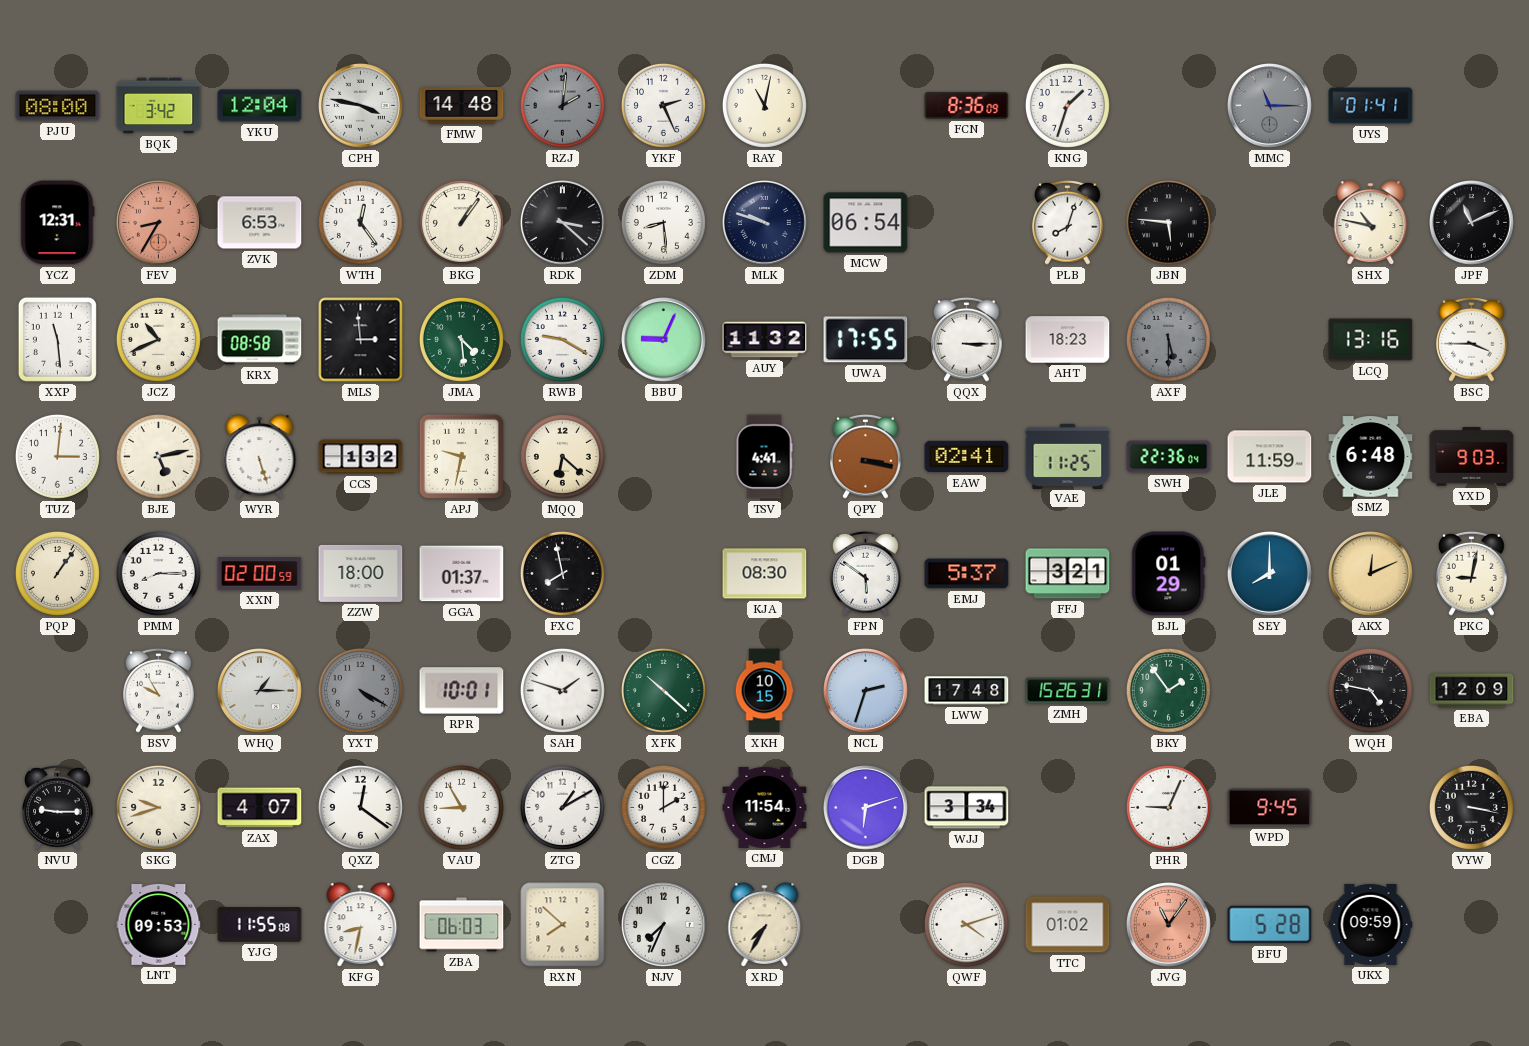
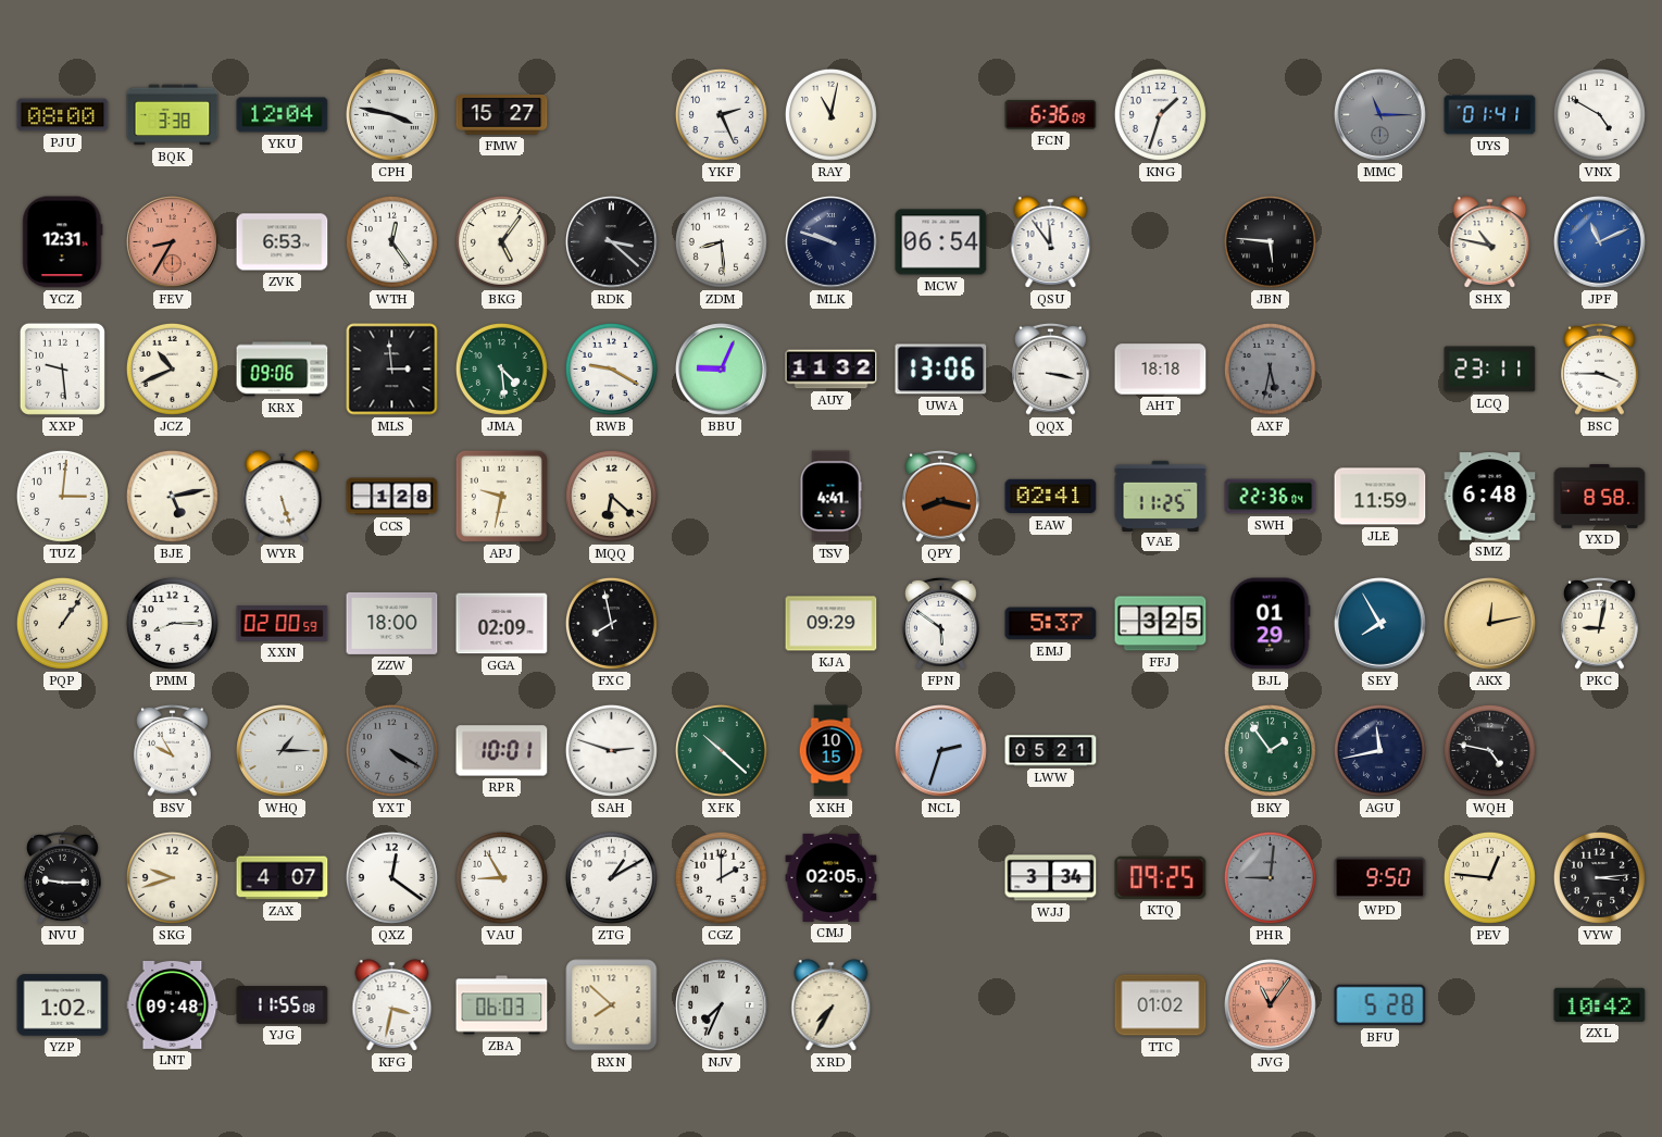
BQK: 3:42 -> 3:38 (173, 115)
FMW: 14:48 -> 15:27 (502, 115)
RZJ: 2:01 -> none (562, 105)
FCN: 8:36 -> 6:36 (1051, 114)
VNX: none -> 4:50 (1599, 114)
BKG: 1:06 -> 5:06 (501, 241)
QSU: none -> 11:54 (1051, 242)
PLB: 8:03 -> none (1068, 222)
JPF dial: black -> blue (1600, 242)
XXP: 11:29 -> 9:29 (62, 368)
KRX: 08:58 -> 09:06 (283, 370)
UWA: 17:55 -> 13:06 (941, 370)
QQX: 3:15 -> 3:17 (1051, 368)
AHT: 18:23 -> 18:18 (1161, 370)
AXF: 5:30 -> 5:32 (1270, 368)
LCQ: 13:16 -> 23:11 (1490, 370)
CCS: 1:32 -> 1:28 (392, 497)
QPY: 3:17 -> 8:17 (941, 496)
YXD: 9:03 -> 8:58 (1600, 497)
GGA: 01:37 -> 02:09 (502, 624)
KJA: 08:30 -> 09:29 (832, 624)
FFJ: 3:21 -> 3:25 (1161, 624)
SEY: 8:00 -> 7:55 (1380, 624)
AKX: 12:11 -> 12:13 (1490, 624)
SAH: 1:48 -> 2:48 (611, 750)
LWW: 17:48 -> 05:21 (1051, 751)
ZMH: 15:26 -> none (1068, 691)
AGU: none -> 11:43 (1379, 750)
EBA: 12:09 -> none (1472, 691)
CMJ: 11:54 -> 02:05 (832, 877)
DGB: 6:12 -> none (866, 808)
KTQ: none -> 09:25 (1161, 877)
PHR: 9:04 -> 9:01 (1270, 877)
PHR dial: white -> grey (1270, 877)
WPD: 9:45 -> 9:50 (1380, 878)
PEV: none -> 12:46 (1489, 877)
VYW: 3:17 -> 3:14 (1599, 877)
YZP: none -> 1:02 (63, 1005)
LNT: 09:53 -> 09:48 (173, 1005)
KFG: 8:32 -> 3:32 (392, 1005)
QWF: 4:12 -> none (966, 924)
UKX: 09:59 -> none (1371, 924)
ZXL: none -> 10:42 (1600, 1004)
